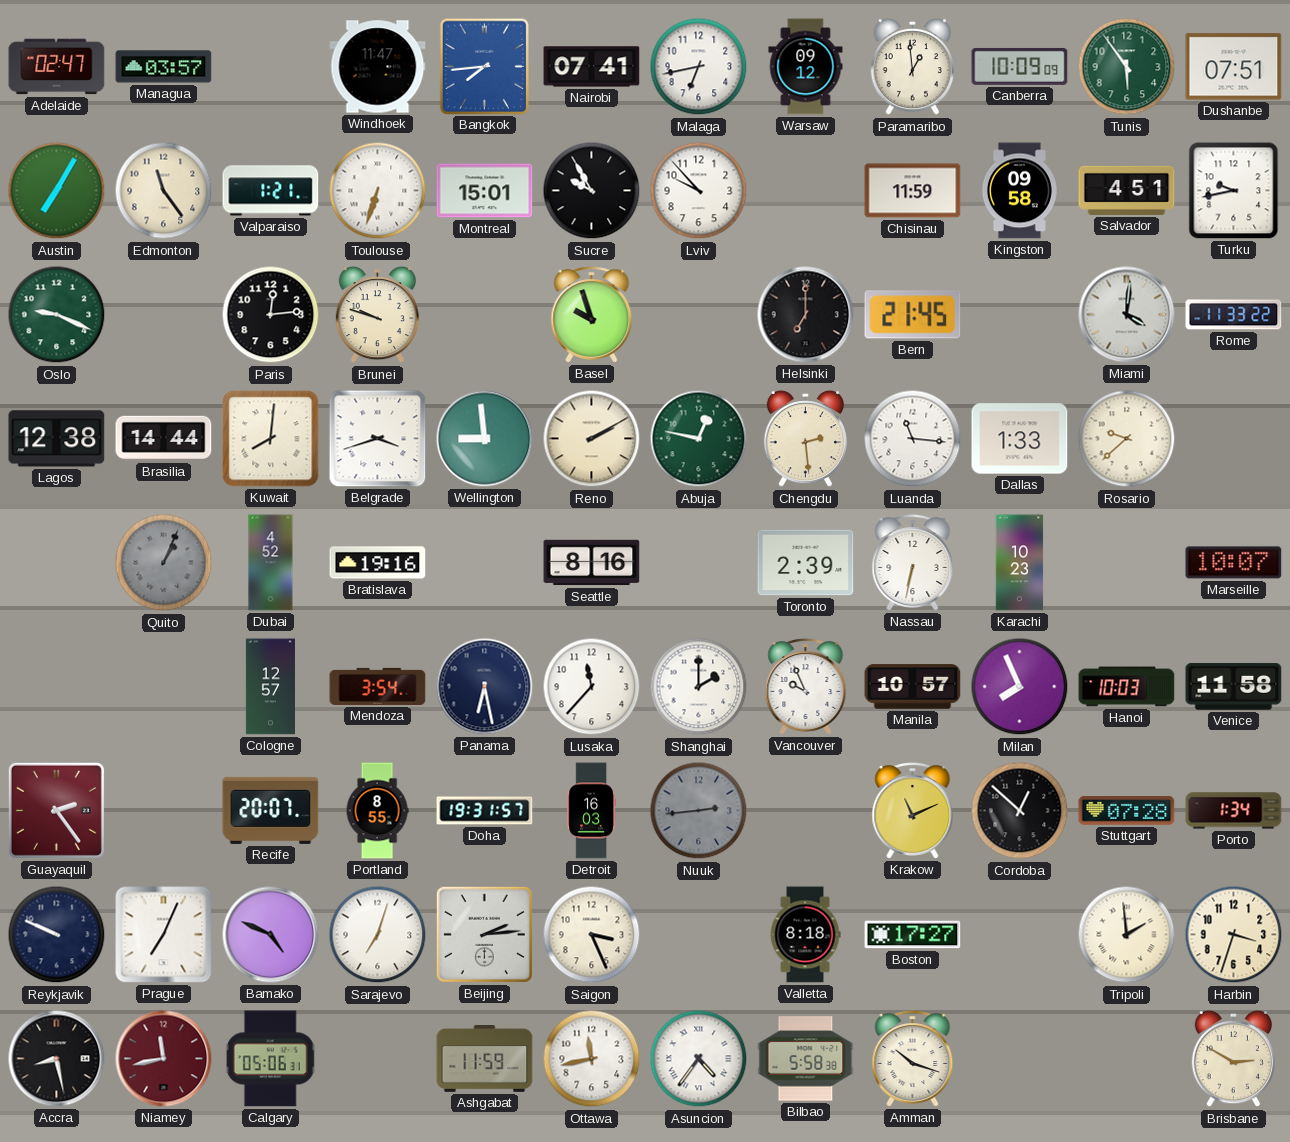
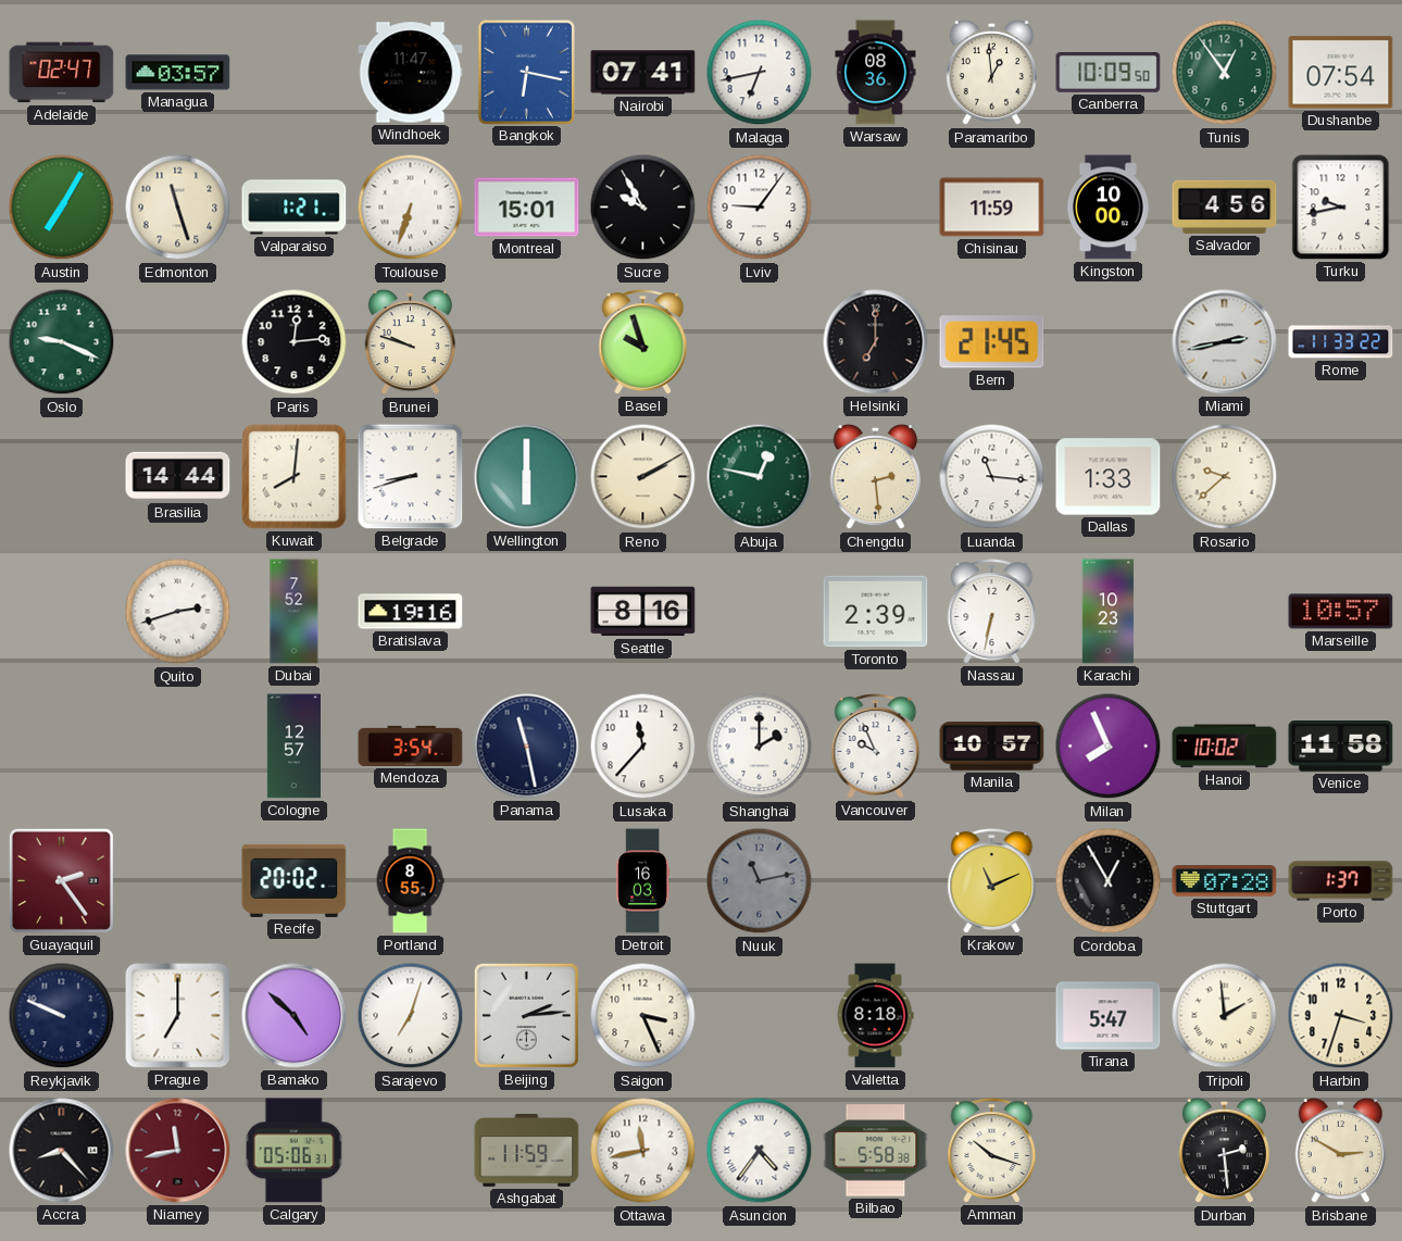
Bangkok: 7:44 -> 6:17 (526, 72)
Warsaw: 09:12 -> 08:36 (876, 73)
Canberra: 10:09:09 -> 10:09:50 (1109, 72)
Tunis: 5:54 -> 12:54 (1225, 73)
Dushanbe: 07:51 -> 07:54 (1341, 73)
Edmonton: 11:24 -> 11:27 (178, 208)
Lviv: 9:53 -> 9:06 (760, 208)
Kingston: 09:58 -> 10:00 (1107, 208)
Salvador: 4:51 -> 4:56 (1225, 206)
Miami: 4:01 -> 2:43 (1225, 342)
Lagos: 12:38 -> none (57, 439)
Belgrade: 3:42 -> 8:42 (411, 477)
Wellington: 8:59 -> 6:00 (527, 477)
Quito: 1:04 -> 2:42 (178, 612)
Quito dial: grey -> white (178, 612)
Dubai: 4:52 -> 7:52 (295, 612)
Marseille: 10:07 -> 10:57 (1341, 612)
Panama: 6:28 -> 11:28 (527, 747)
Hanoi: 10:03 -> 10:02 (1225, 747)
Recife: 20:07 -> 20:02 (295, 880)
Doha: 19:31 -> none (485, 811)
Nuuk: 2:44 -> 11:13 (760, 881)
Cordoba: 12:52 -> 12:55 (1109, 881)
Porto: 1:34 -> 1:37 (1341, 881)
Prague: 7:04 -> 7:00 (178, 1016)
Bamako: 4:49 -> 4:52 (295, 1016)
Boston: 17:27 -> none (913, 935)
Tirana: none -> 5:47 (1109, 1016)
Accra: 8:28 -> 8:23 (62, 1151)
Durban: none -> 2:29 (1224, 1151)
